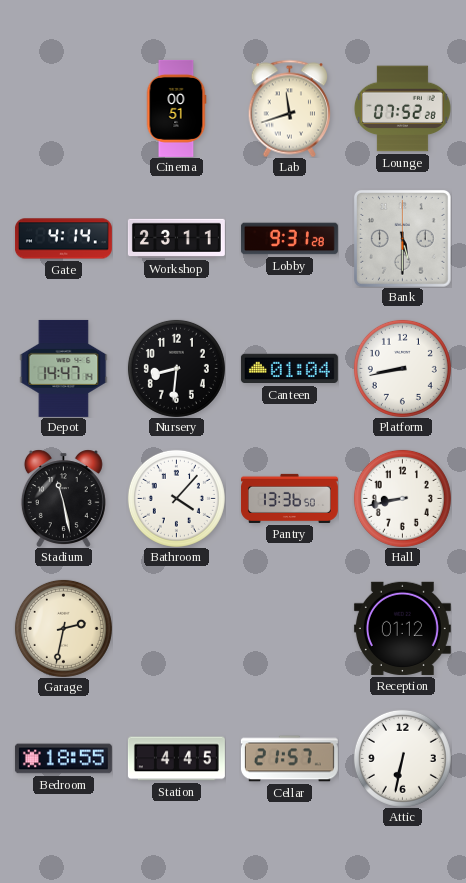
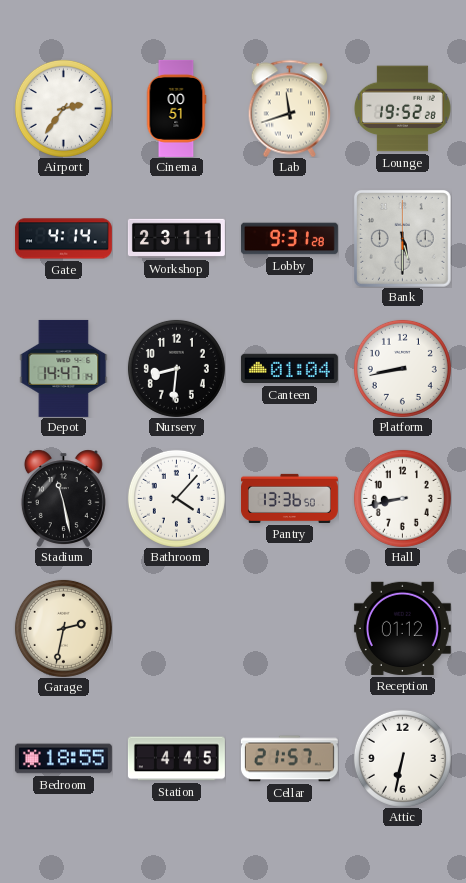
Airport: none -> 2:36 (63, 108)
Lounge: 07:52 -> 19:52 (402, 109)
